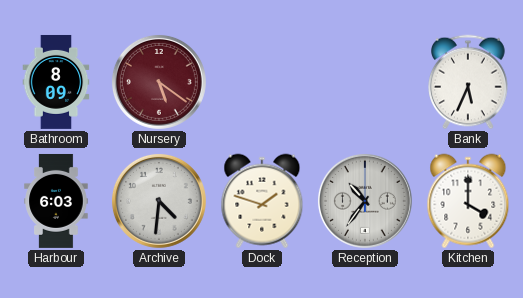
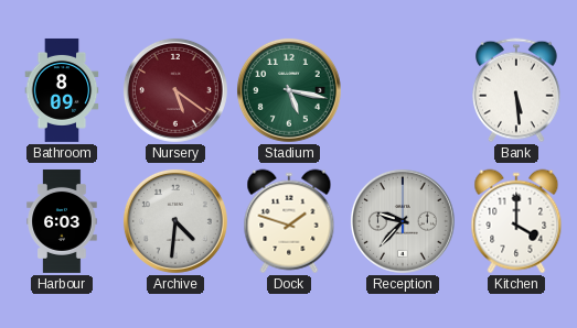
Stadium: none -> 5:17 (289, 90)
Bank: 5:34 -> 5:29 (517, 90)
Reception: 10:36 -> 9:37 (403, 221)
